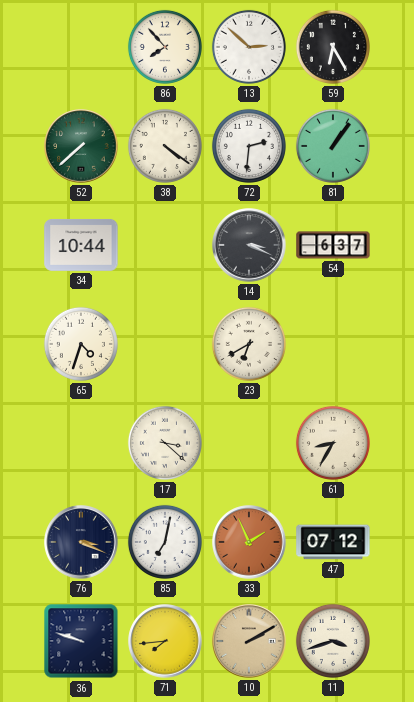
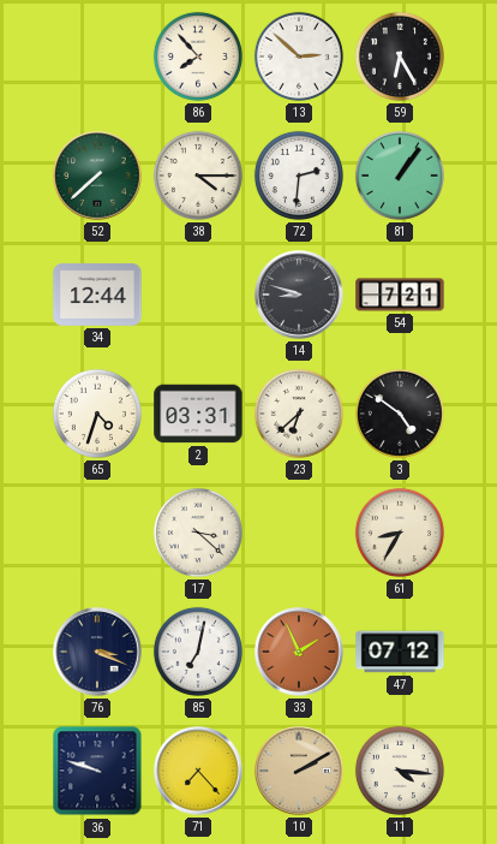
38: 4:21 -> 4:15 (198, 176)
34: 10:44 -> 12:44 (97, 295)
14: 3:19 -> 8:48 (299, 295)
54: 6:37 -> 7:21 (400, 295)
2: none -> 03:31 (198, 414)
23: 6:40 -> 6:38 (299, 414)
3: none -> 4:51 (400, 414)
71: 7:44 -> 7:23 (198, 771)
11: 3:42 -> 4:16 (400, 771)
